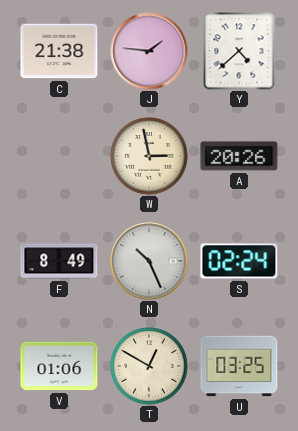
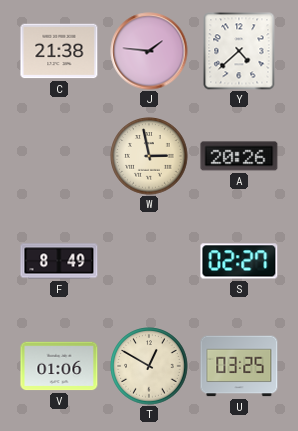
N: 10:26 -> none (149, 261)
S: 02:24 -> 02:27 (239, 261)
